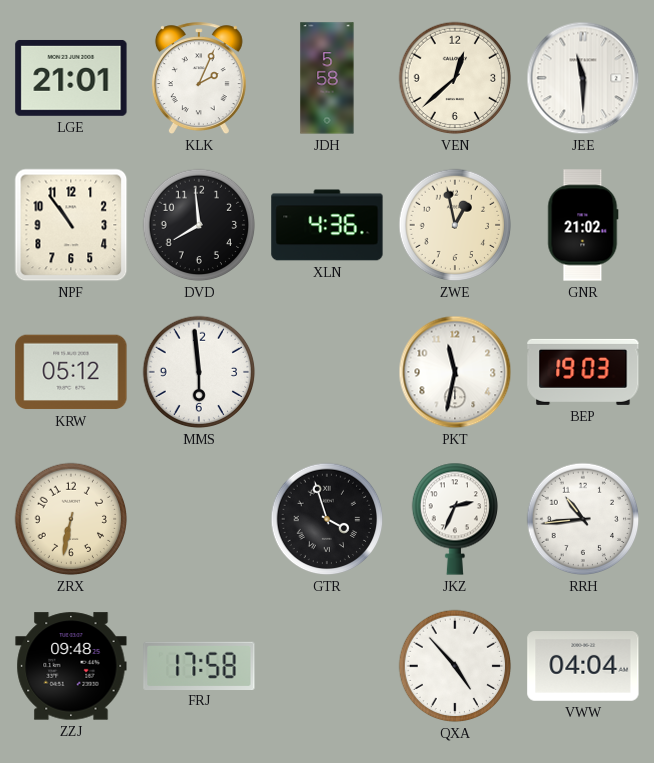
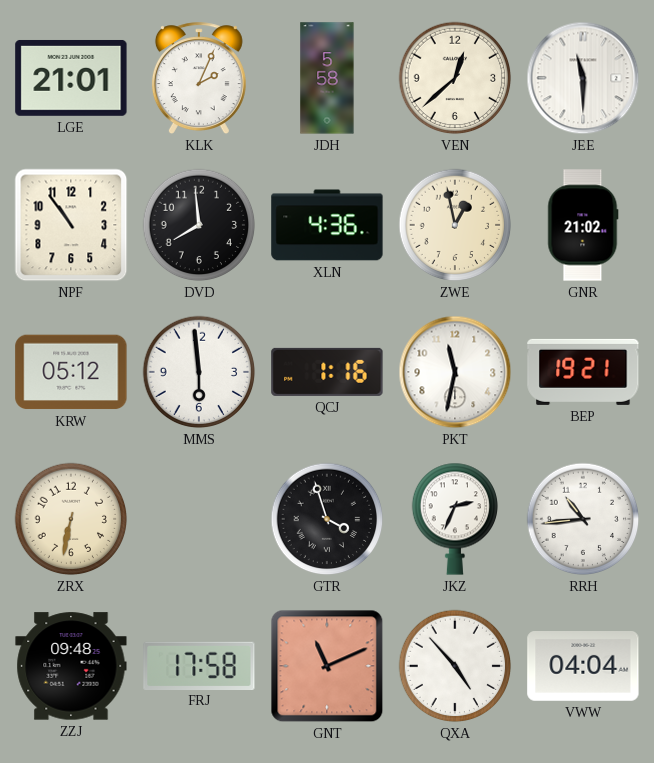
QCJ: none -> 1:16 (327, 372)
BEP: 19:03 -> 19:21 (583, 372)
GNT: none -> 11:11 (327, 666)
